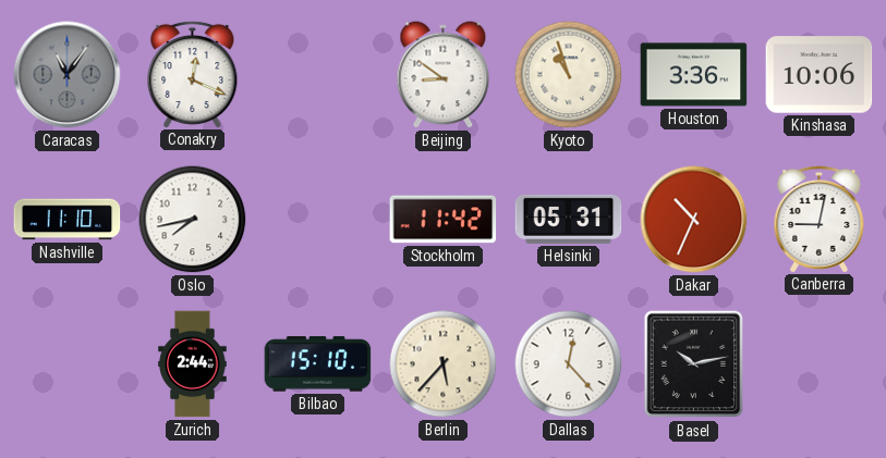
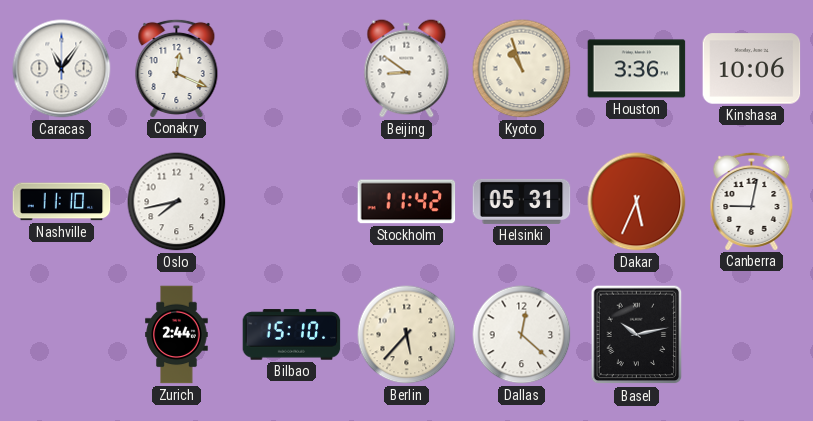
Caracas dial: grey -> white (62, 69)
Dakar: 10:34 -> 5:34 (637, 202)
Dallas: 12:23 -> 12:22 (522, 335)
